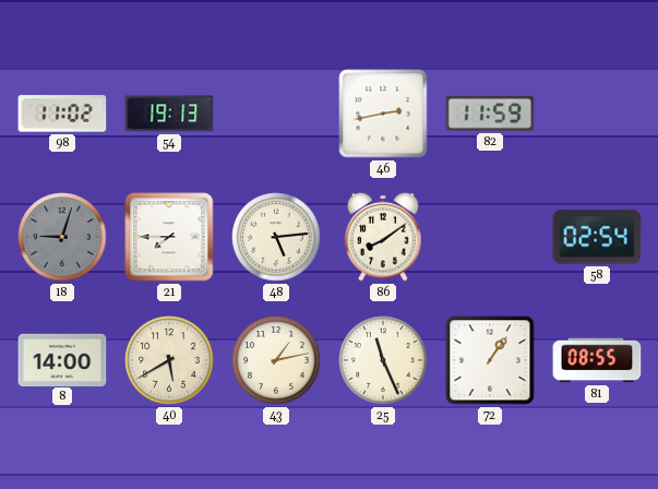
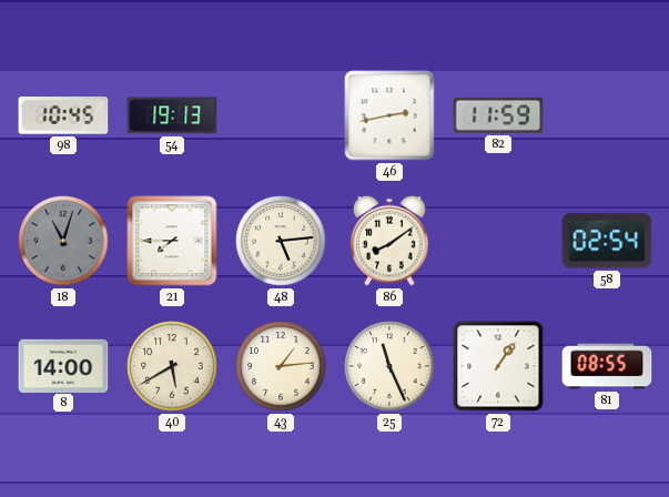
98: 11:02 -> 10:45 (63, 115)
18: 9:03 -> 11:03 (63, 241)
43: 1:13 -> 1:14 (281, 366)
